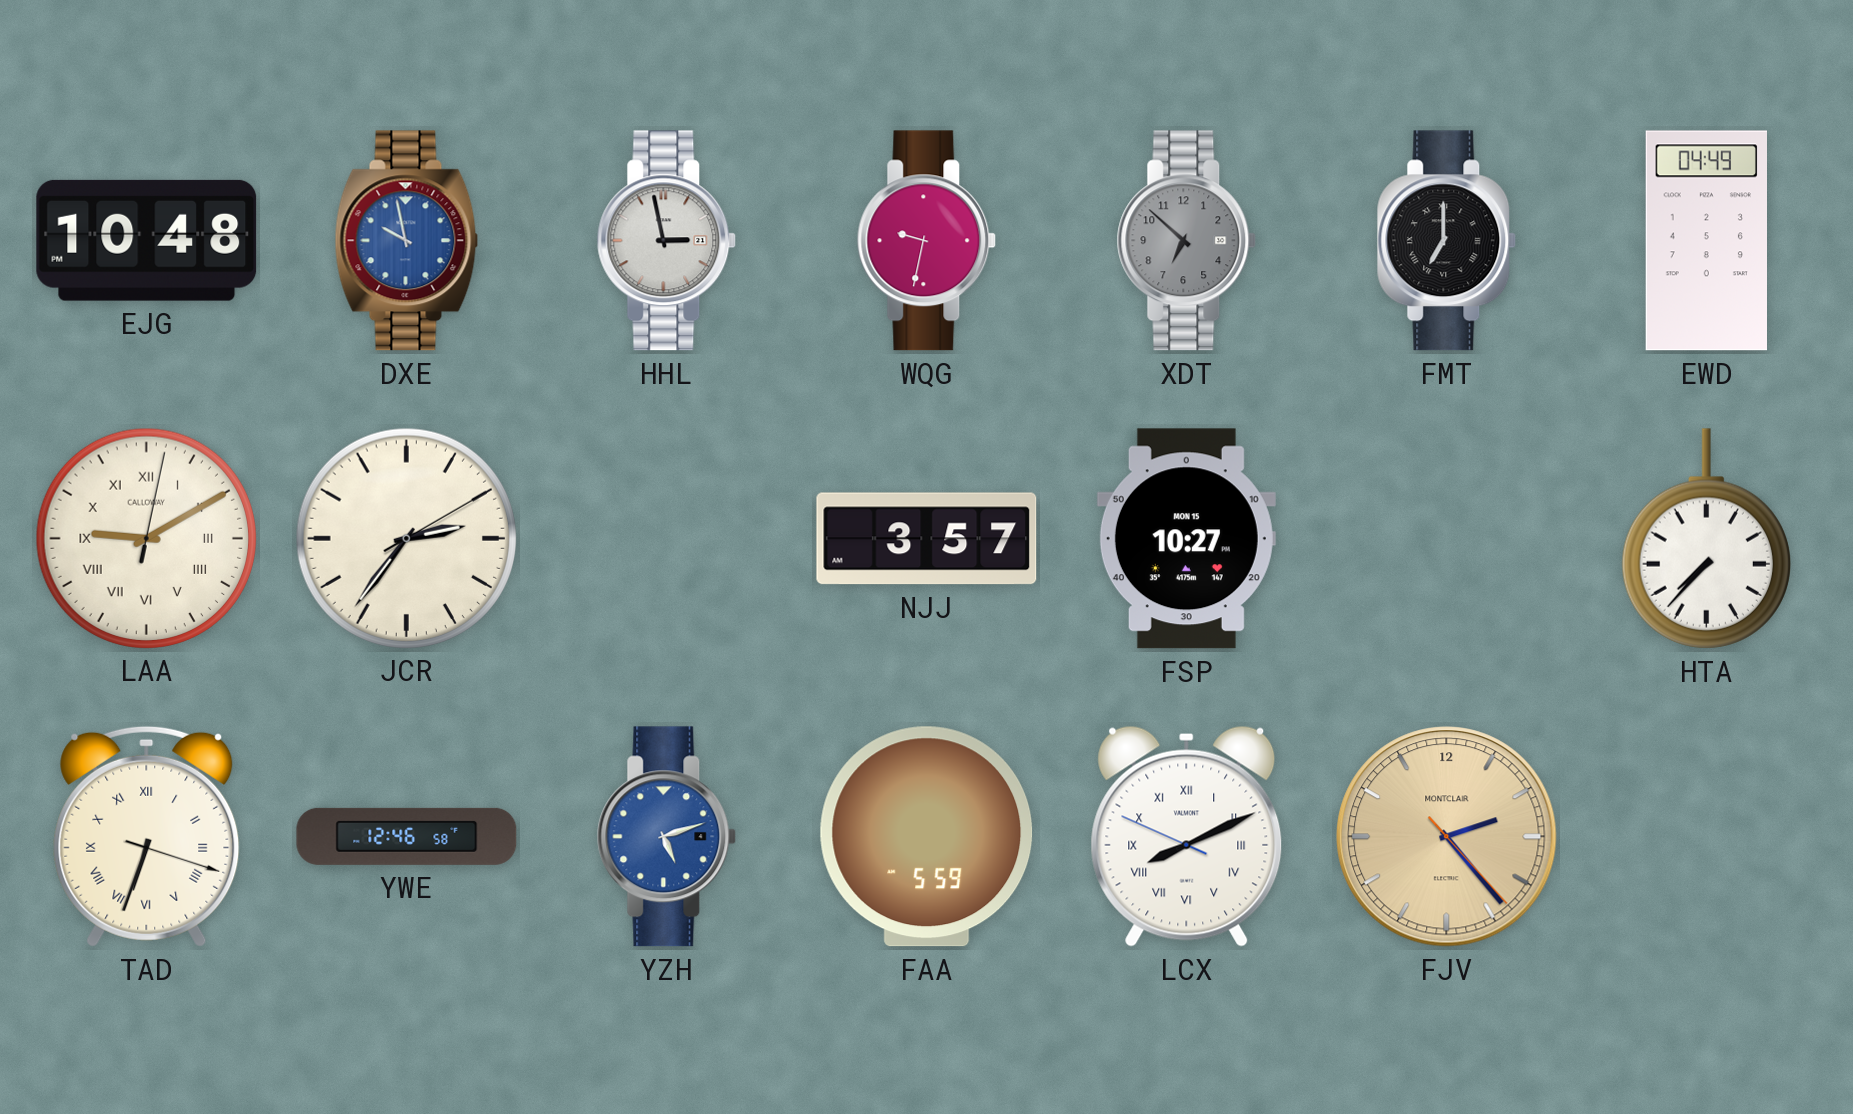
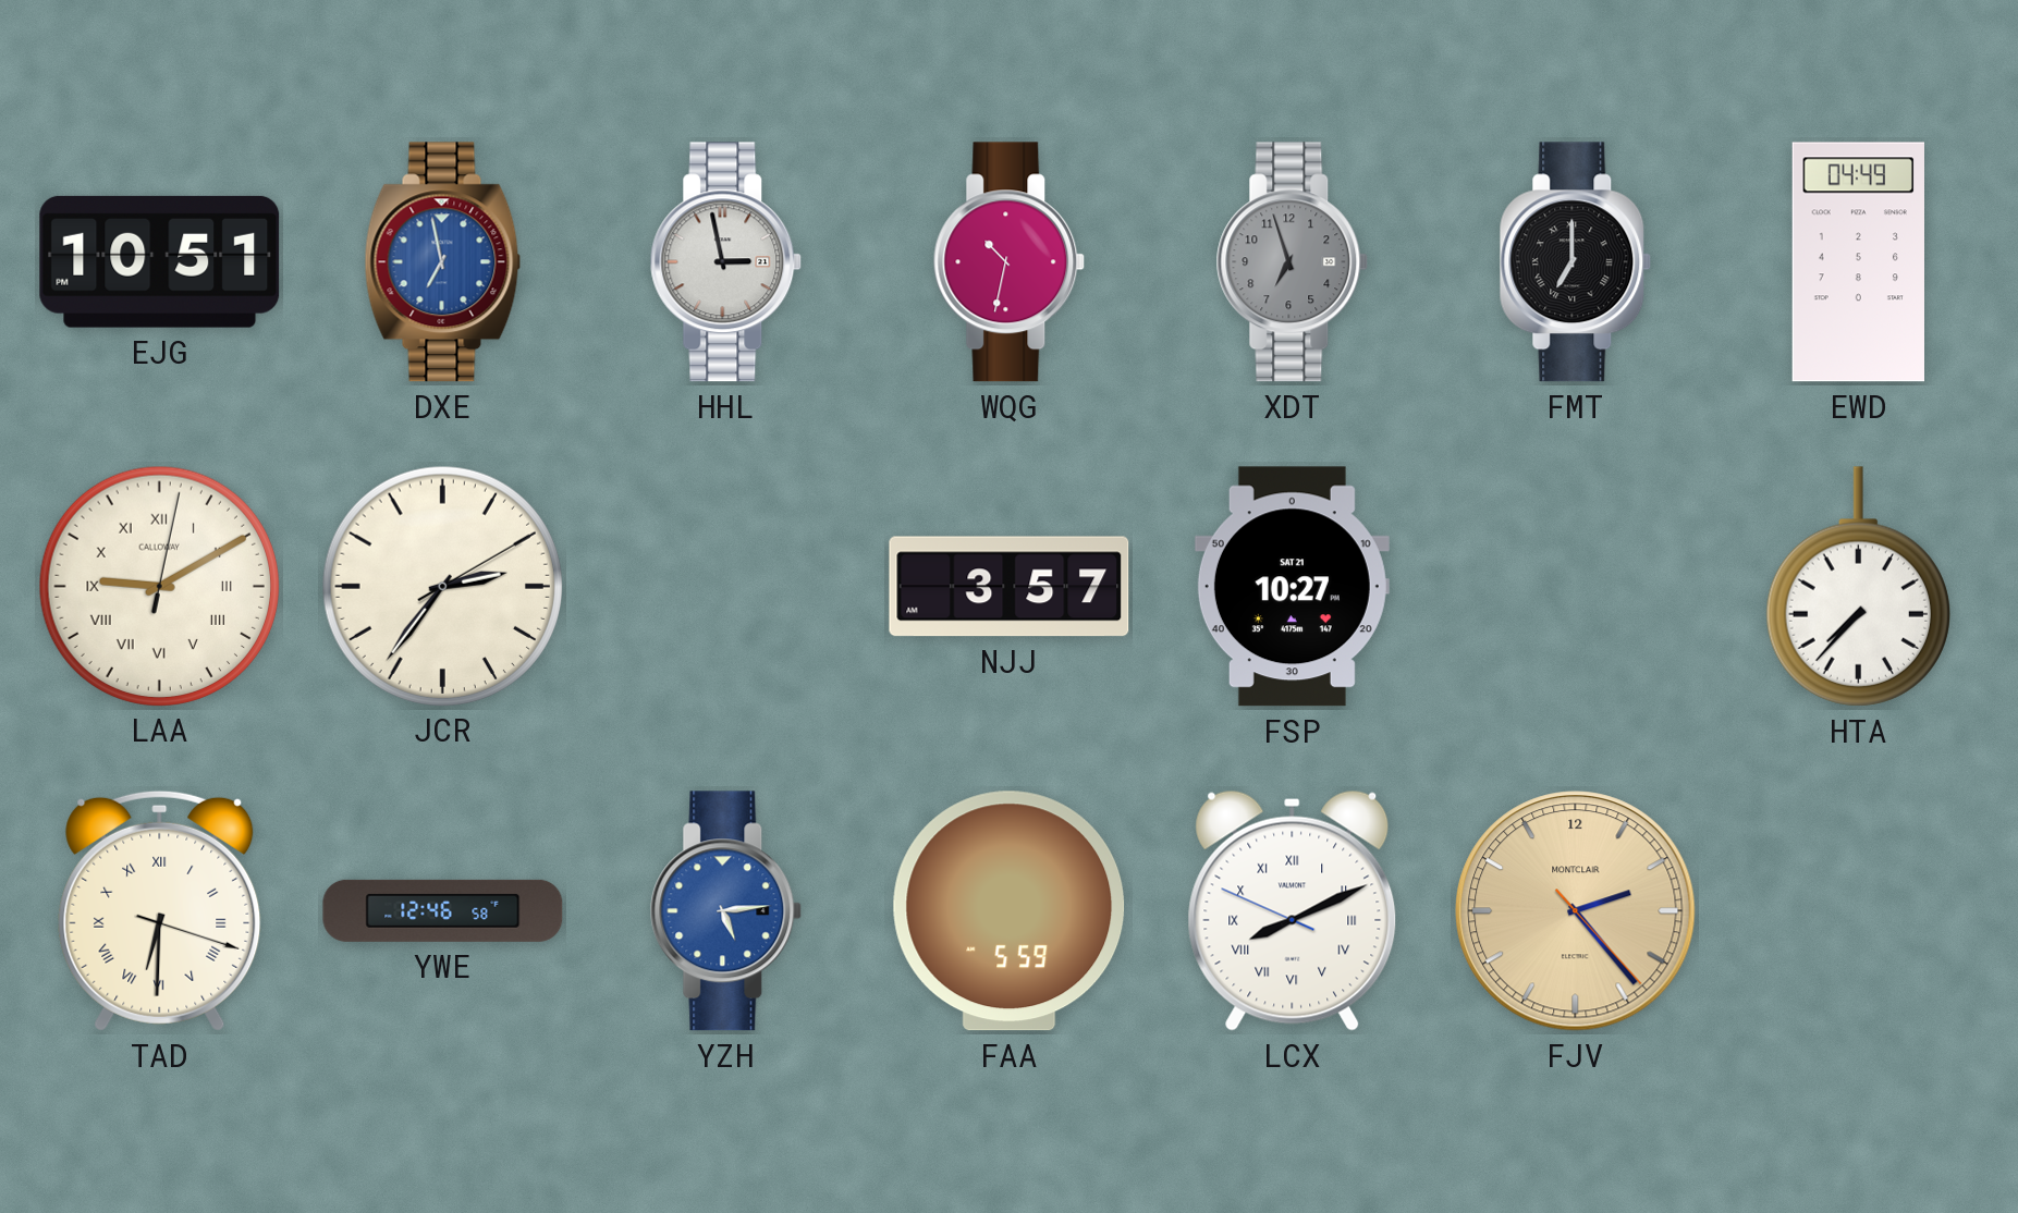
EJG: 10:48 -> 10:51 (160, 261)
DXE: 9:58 -> 6:58 (443, 262)
WQG: 9:32 -> 10:32 (1010, 262)
XDT: 6:52 -> 6:57 (1293, 262)
FSP date: MON 15 -> SAT 21 (1292, 587)
TAD: 6:33 -> 6:30 (160, 910)
YZH: 5:12 -> 5:14 (726, 911)
